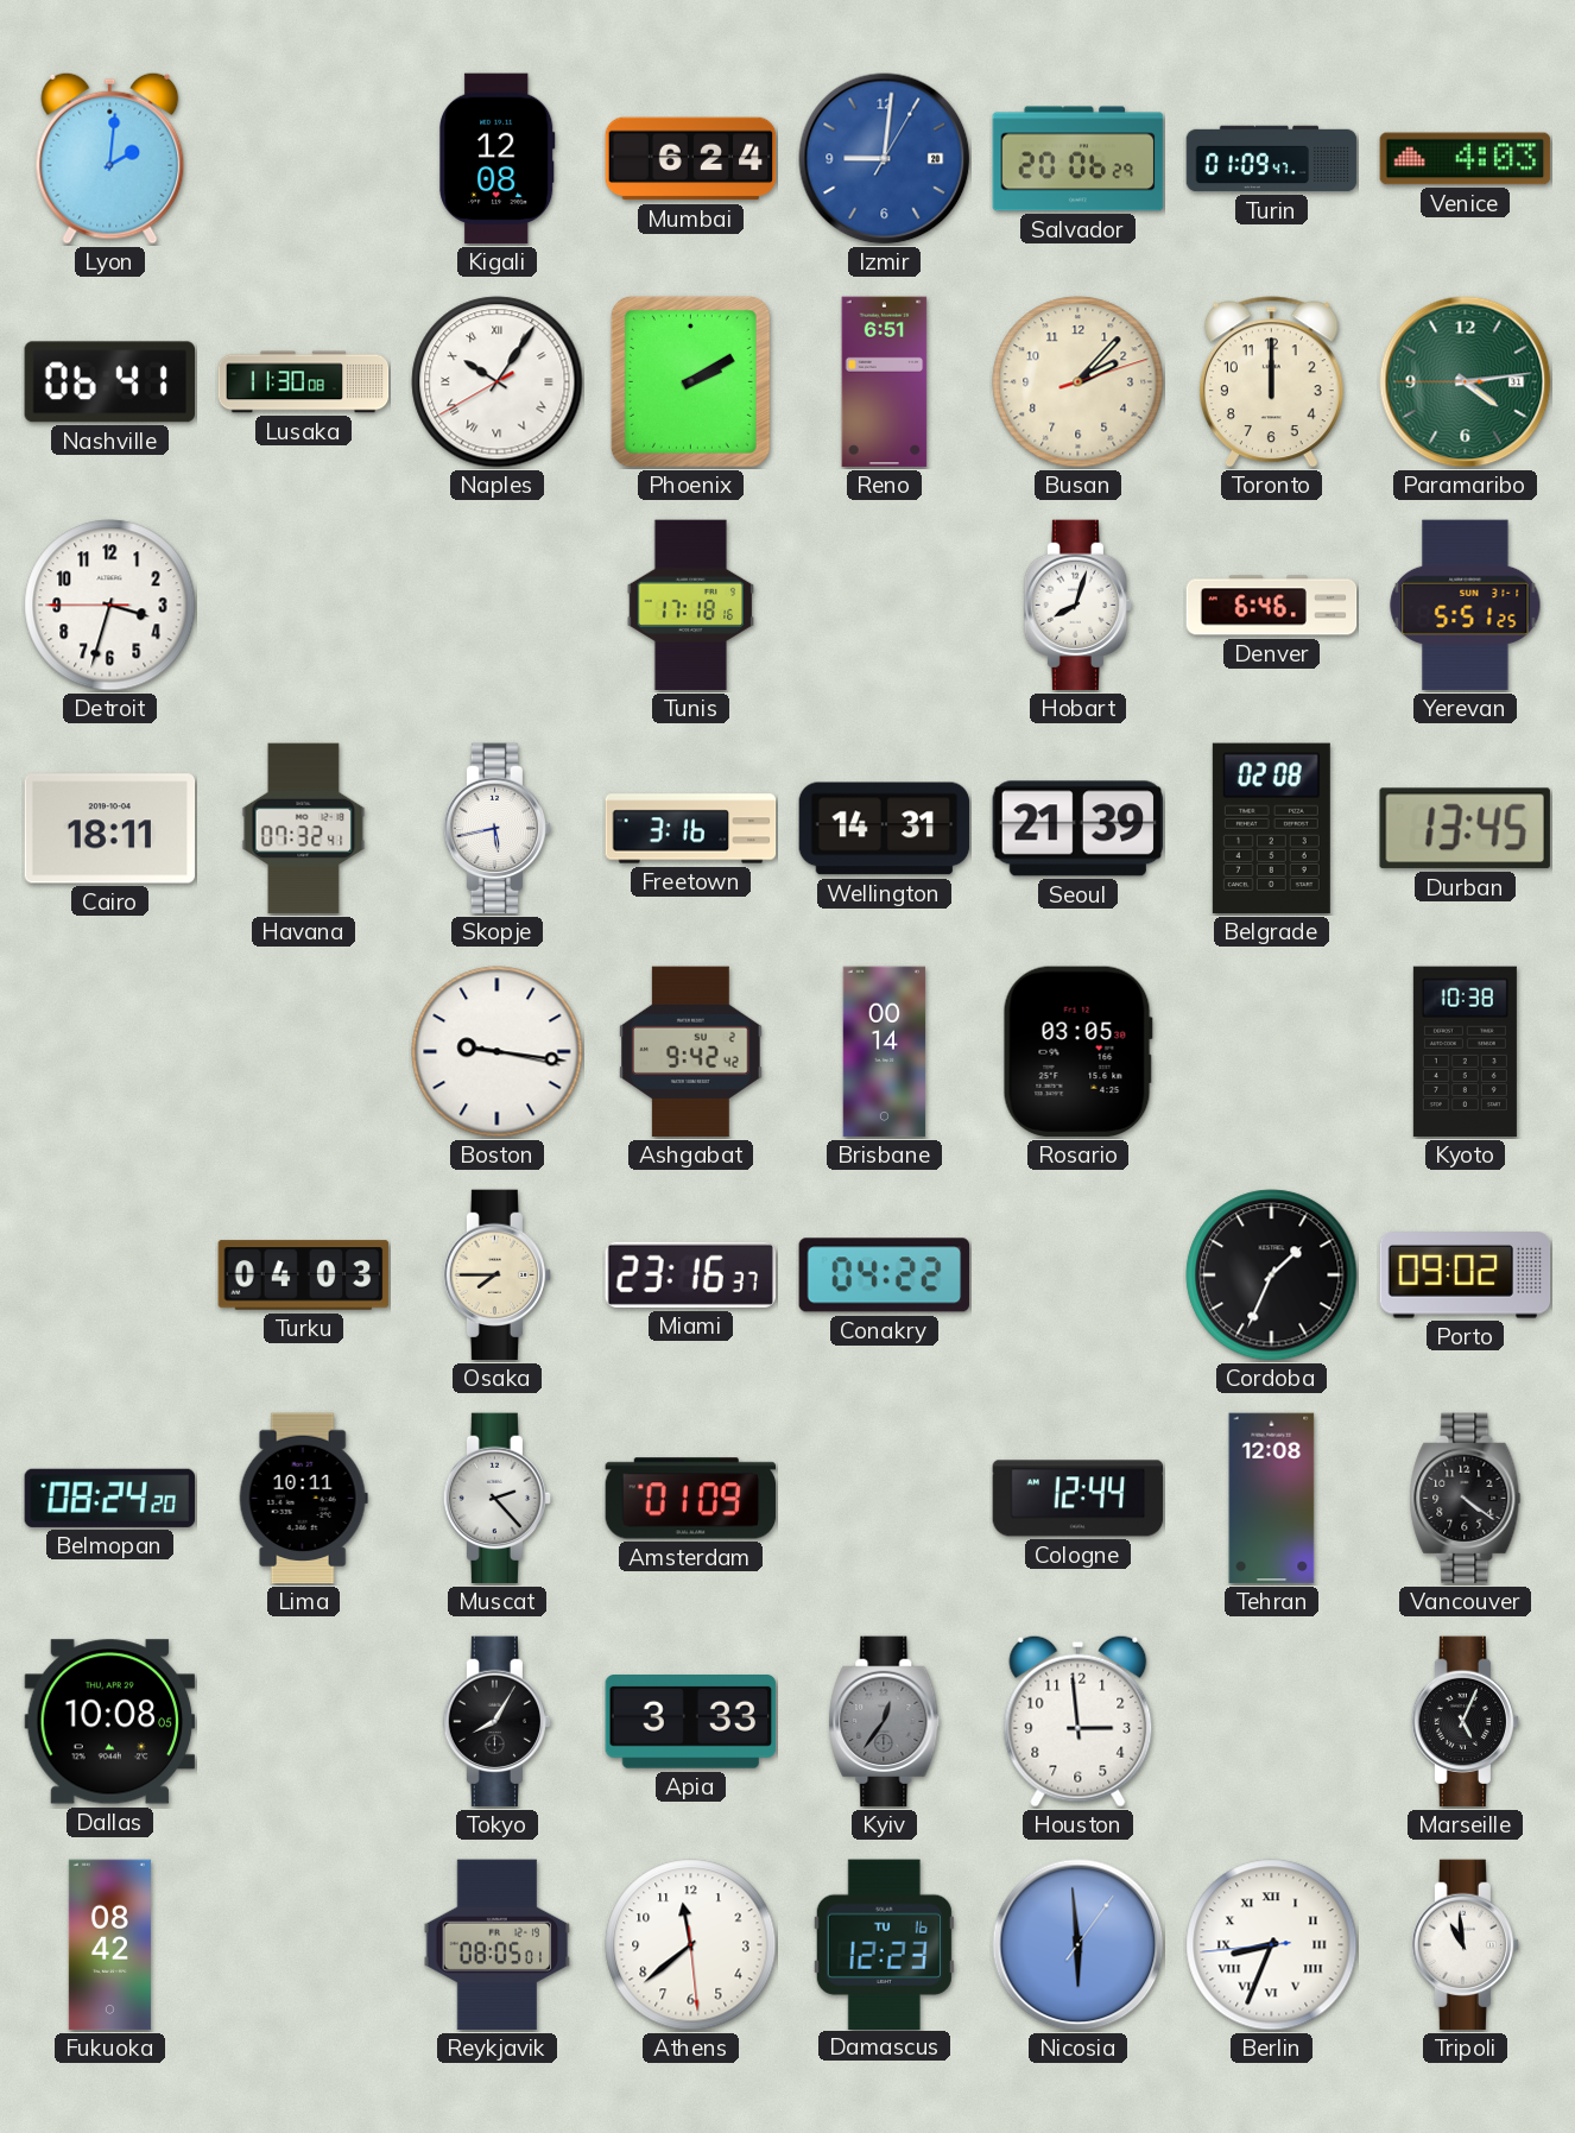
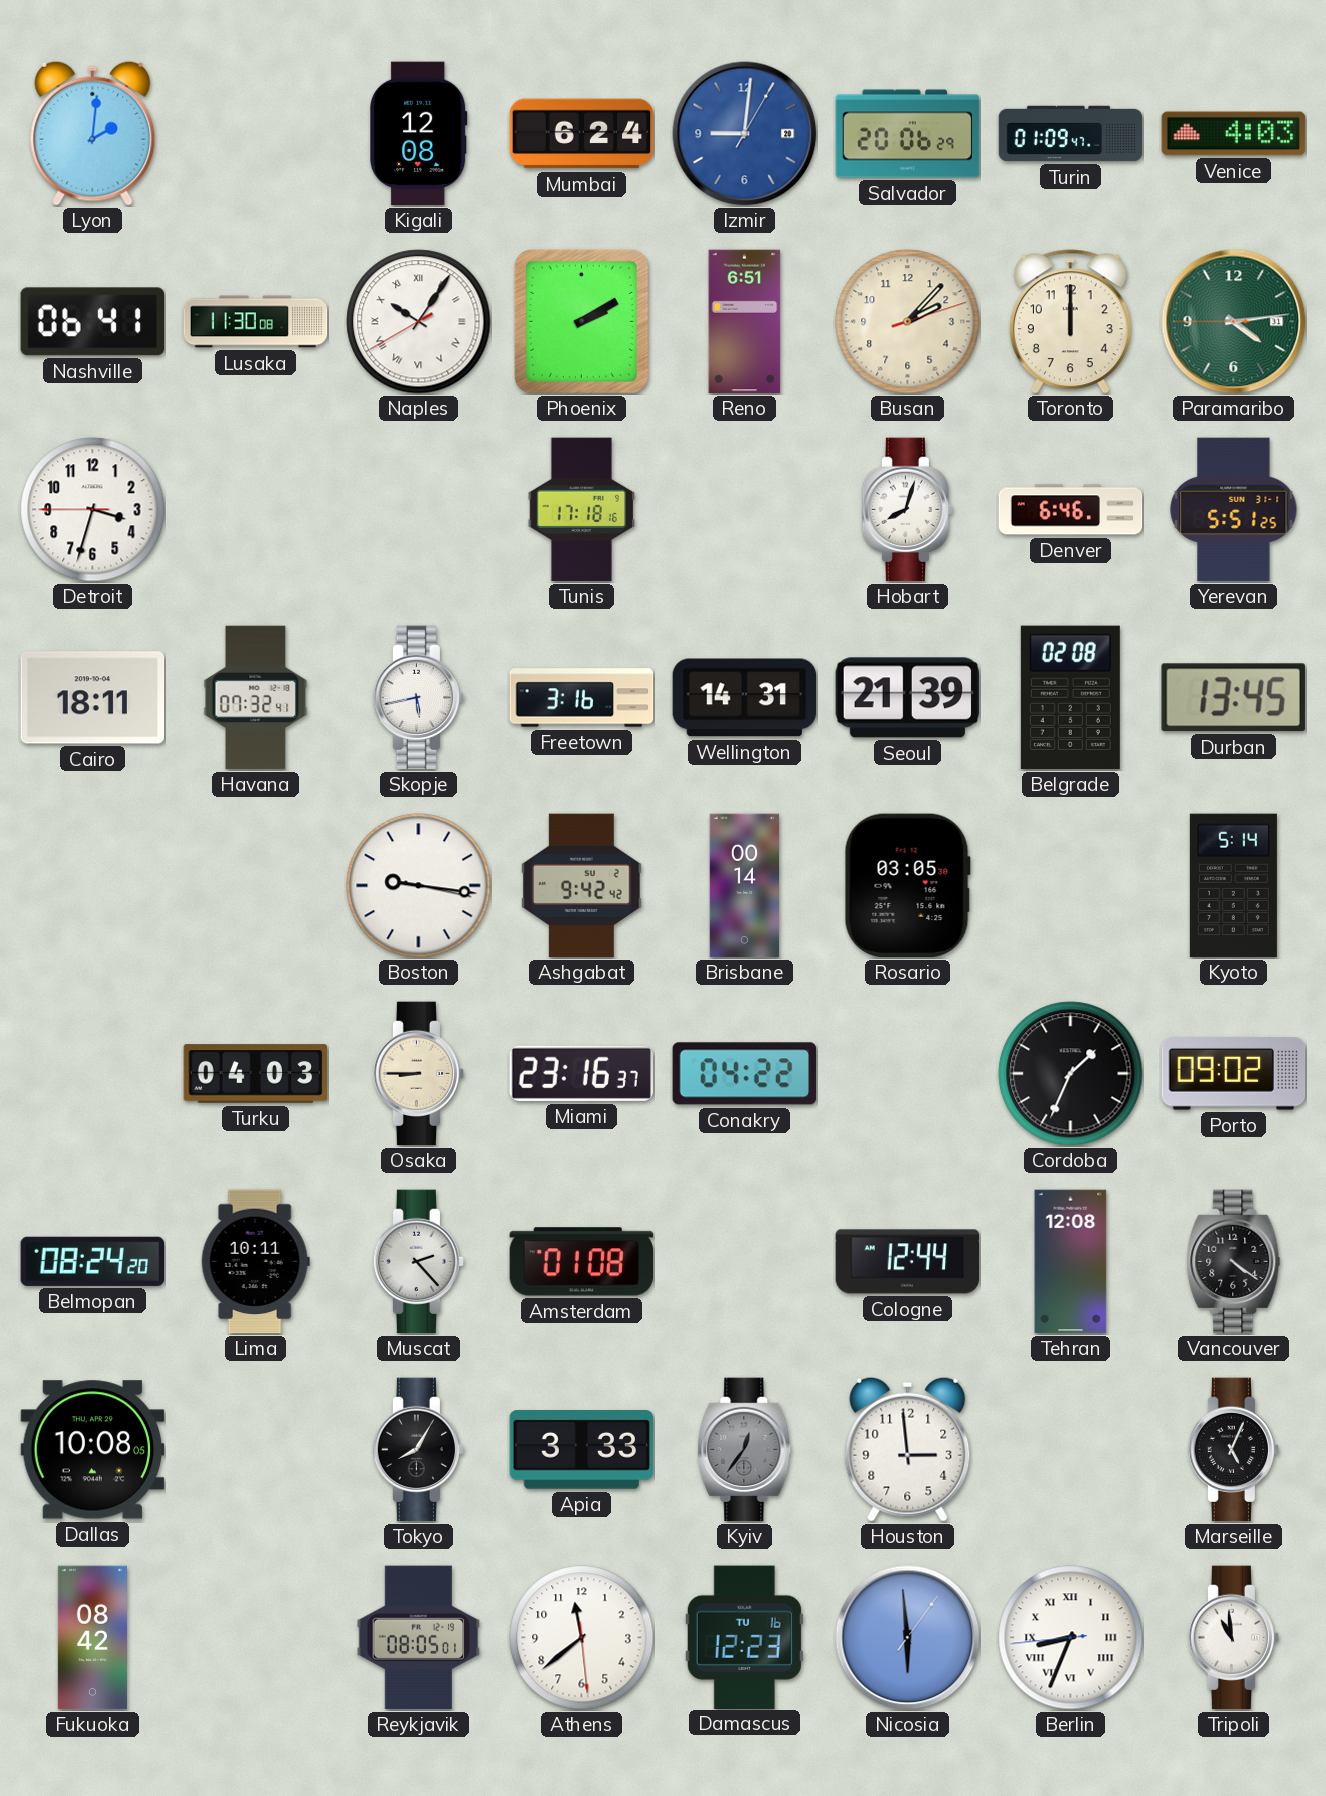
Kyoto: 10:38 -> 5:14 (1233, 886)
Osaka: 7:45 -> 8:45 (419, 1074)
Amsterdam: 01:09 -> 01:08 (582, 1262)
